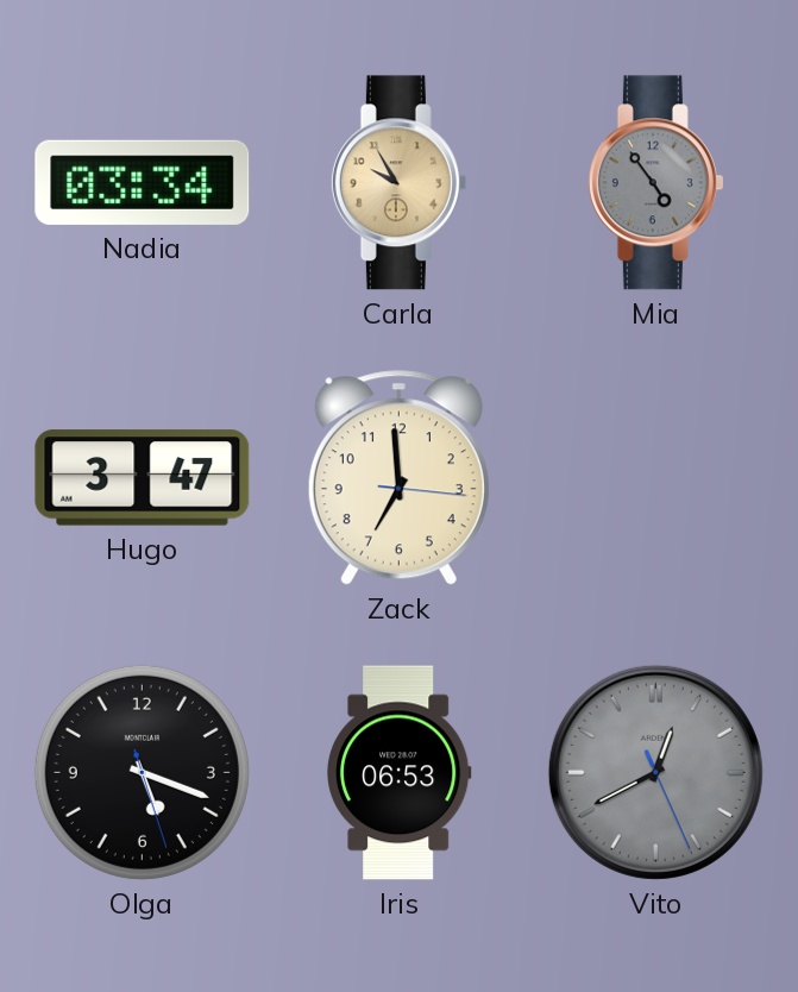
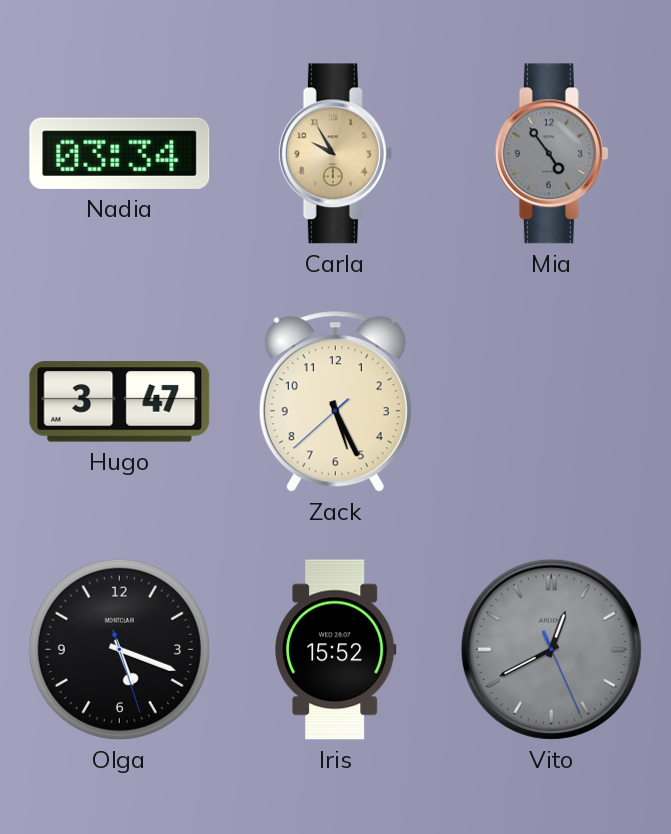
Zack: 6:59 -> 5:25 (335, 402)
Iris: 06:53 -> 15:52 (336, 650)
